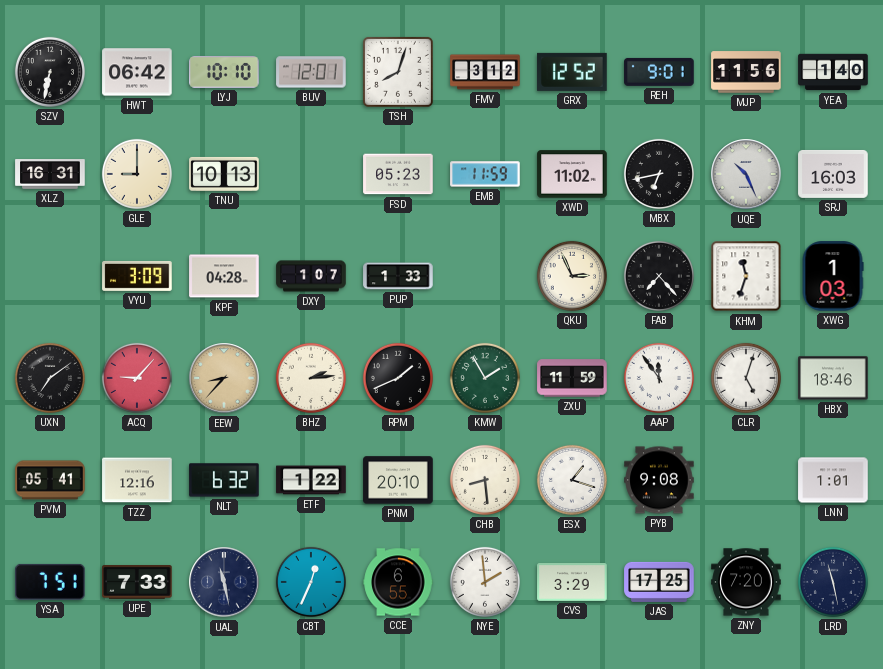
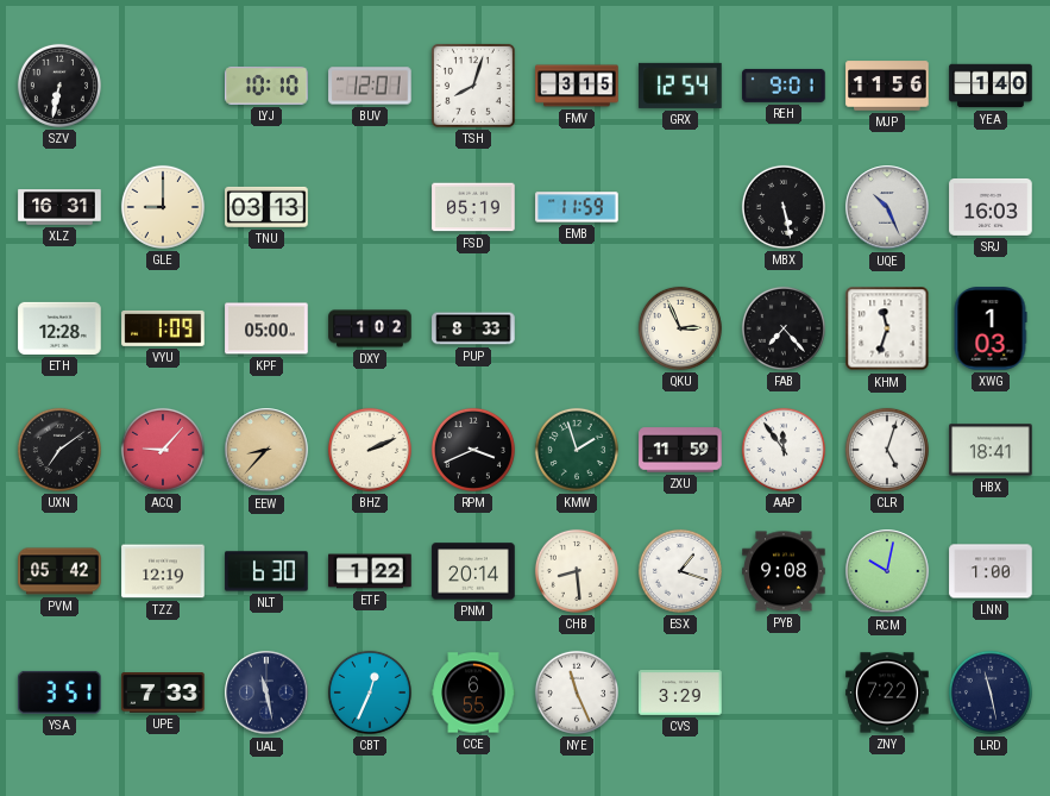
HWT: 06:42 -> none (137, 72)
FMV: 3:12 -> 3:15 (577, 86)
GRX: 12:52 -> 12:54 (680, 86)
TNU: 10:13 -> 03:13 (266, 207)
FSD: 05:23 -> 05:19 (473, 207)
XWD: 11:02 -> none (572, 174)
MBX: 6:43 -> 5:28 (784, 207)
ETH: none -> 12:28 (59, 328)
VYU: 3:09 -> 1:09 (163, 328)
KPF: 04:28 -> 05:00 (266, 328)
DXY: 1:07 -> 1:02 (370, 328)
PUP: 1:33 -> 8:33 (473, 328)
BHZ: 2:14 -> 2:11 (370, 450)
RPM: 1:41 -> 3:41 (473, 450)
KMW: 1:55 -> 1:57 (577, 450)
HBX: 18:46 -> 18:41 (991, 450)
PVM: 05:41 -> 05:42 (59, 571)
TZZ: 12:16 -> 12:19 (163, 571)
NLT: 6:32 -> 6:30 (266, 571)
PNM: 20:10 -> 20:14 (473, 571)
RCM: none -> 10:02 (887, 571)
LNN: 1:01 -> 1:00 (991, 571)
YSA: 7:51 -> 3:51 (61, 692)
NYE: 1:59 -> 11:26 (577, 692)
JAS: 17:25 -> none (659, 582)
ZNY: 7:20 -> 7:22 (887, 692)
